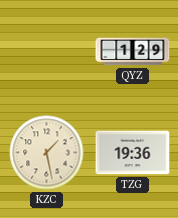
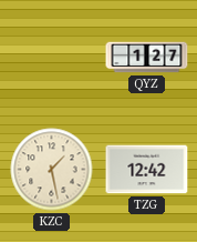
QYZ: 1:29 -> 1:27 (147, 58)
TZG: 19:36 -> 12:42 (147, 170)
